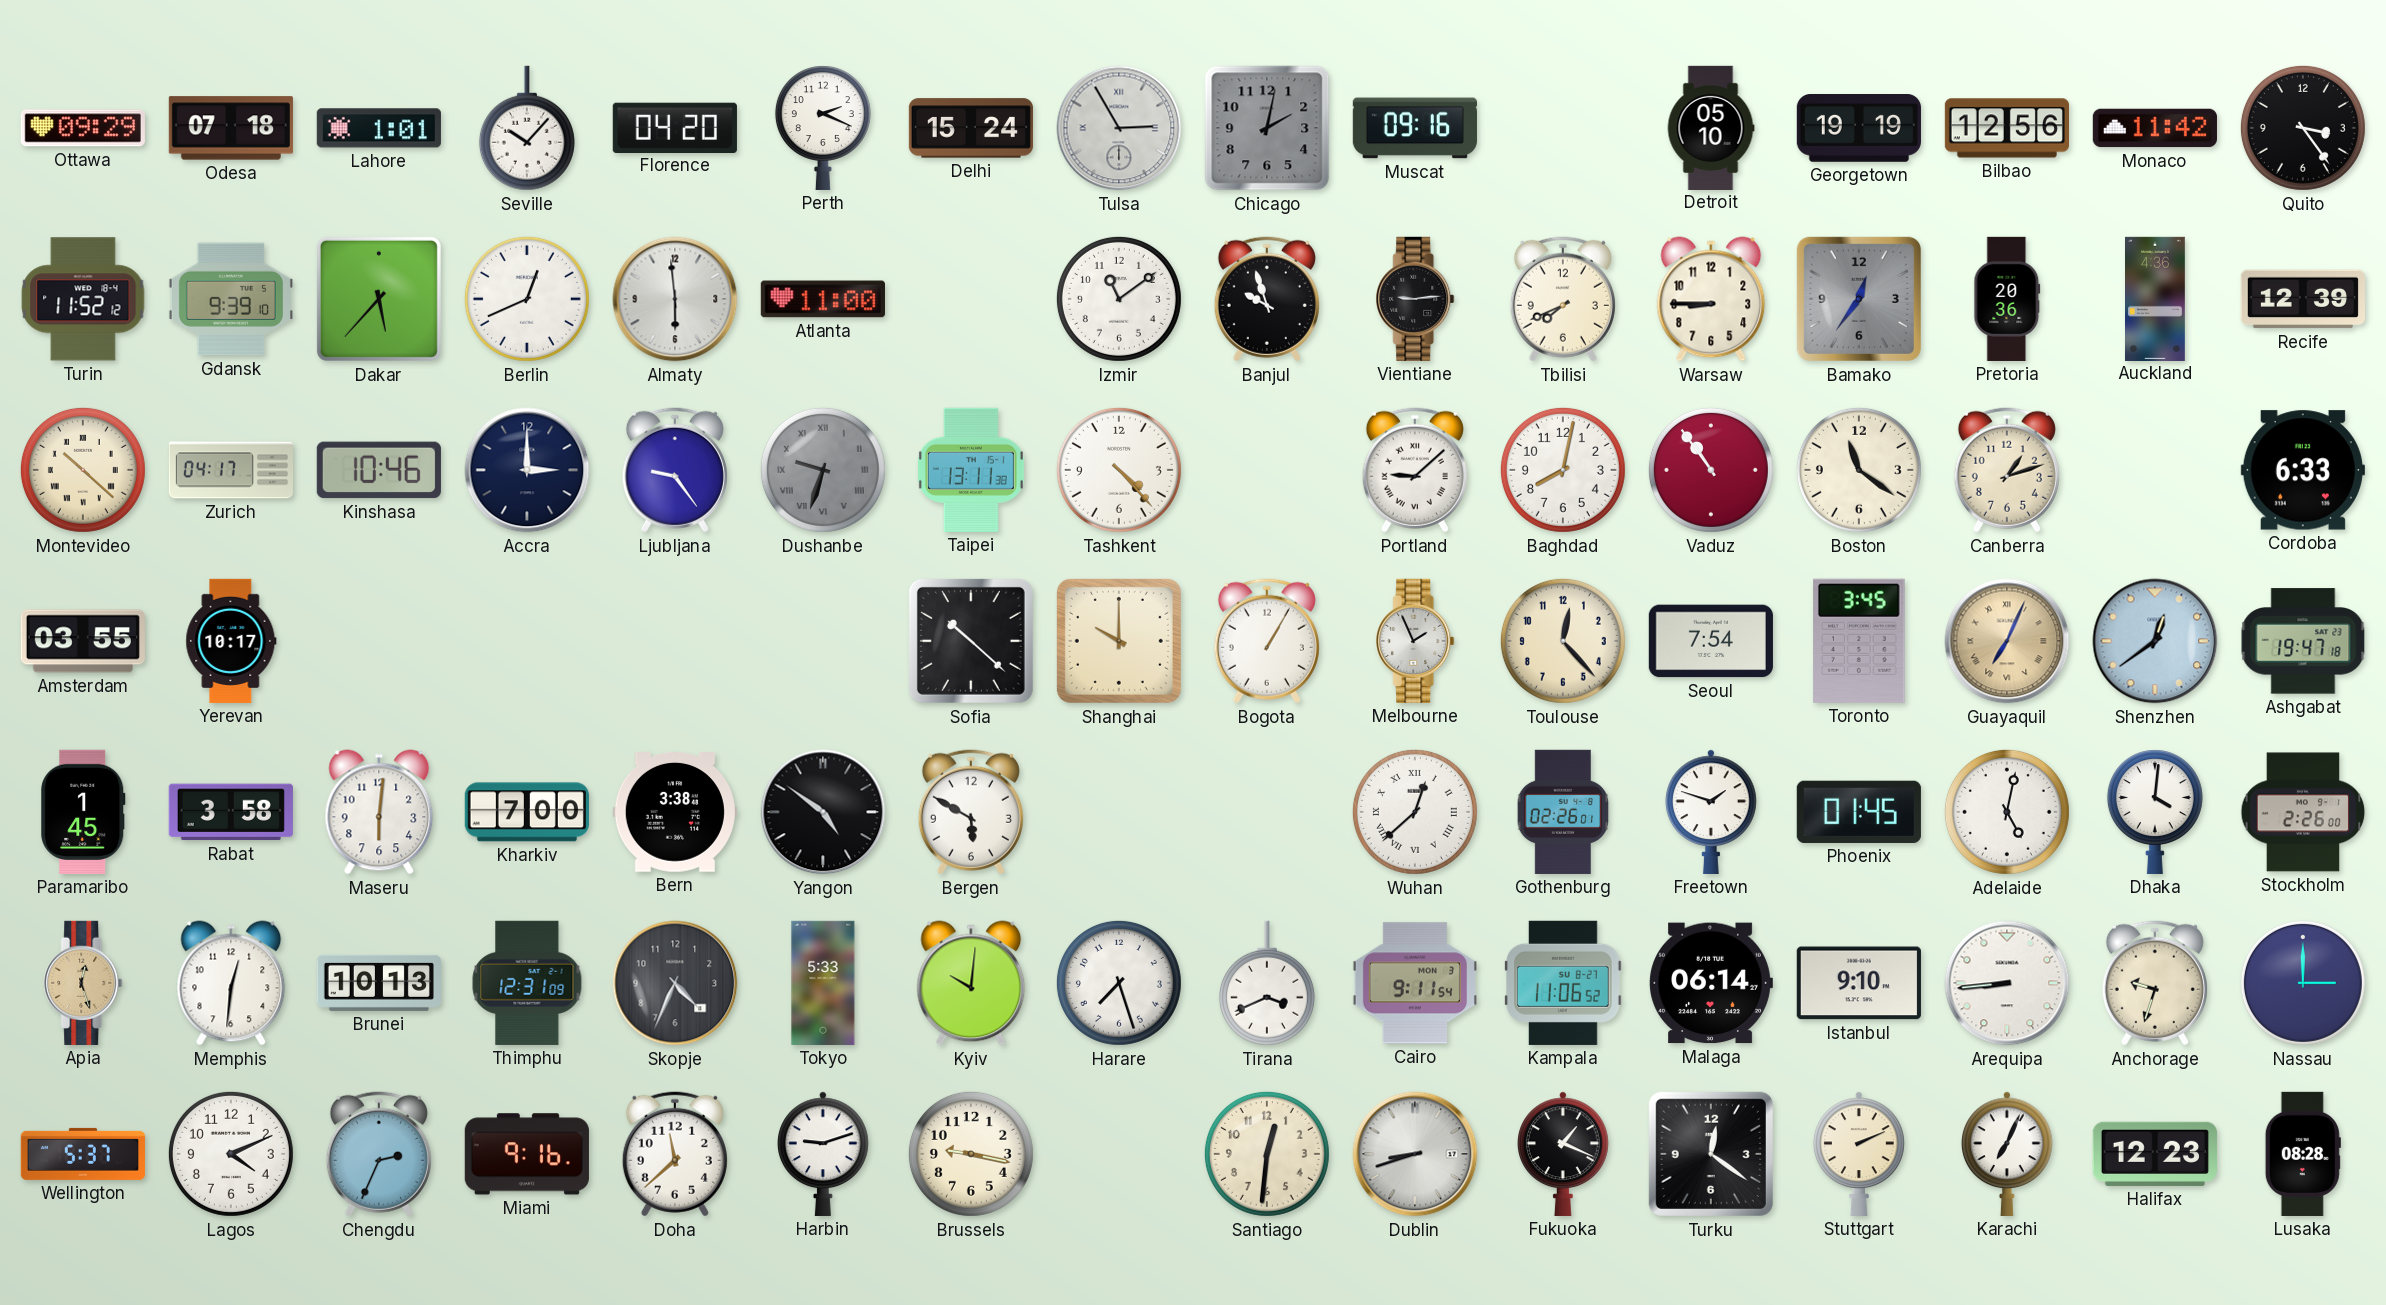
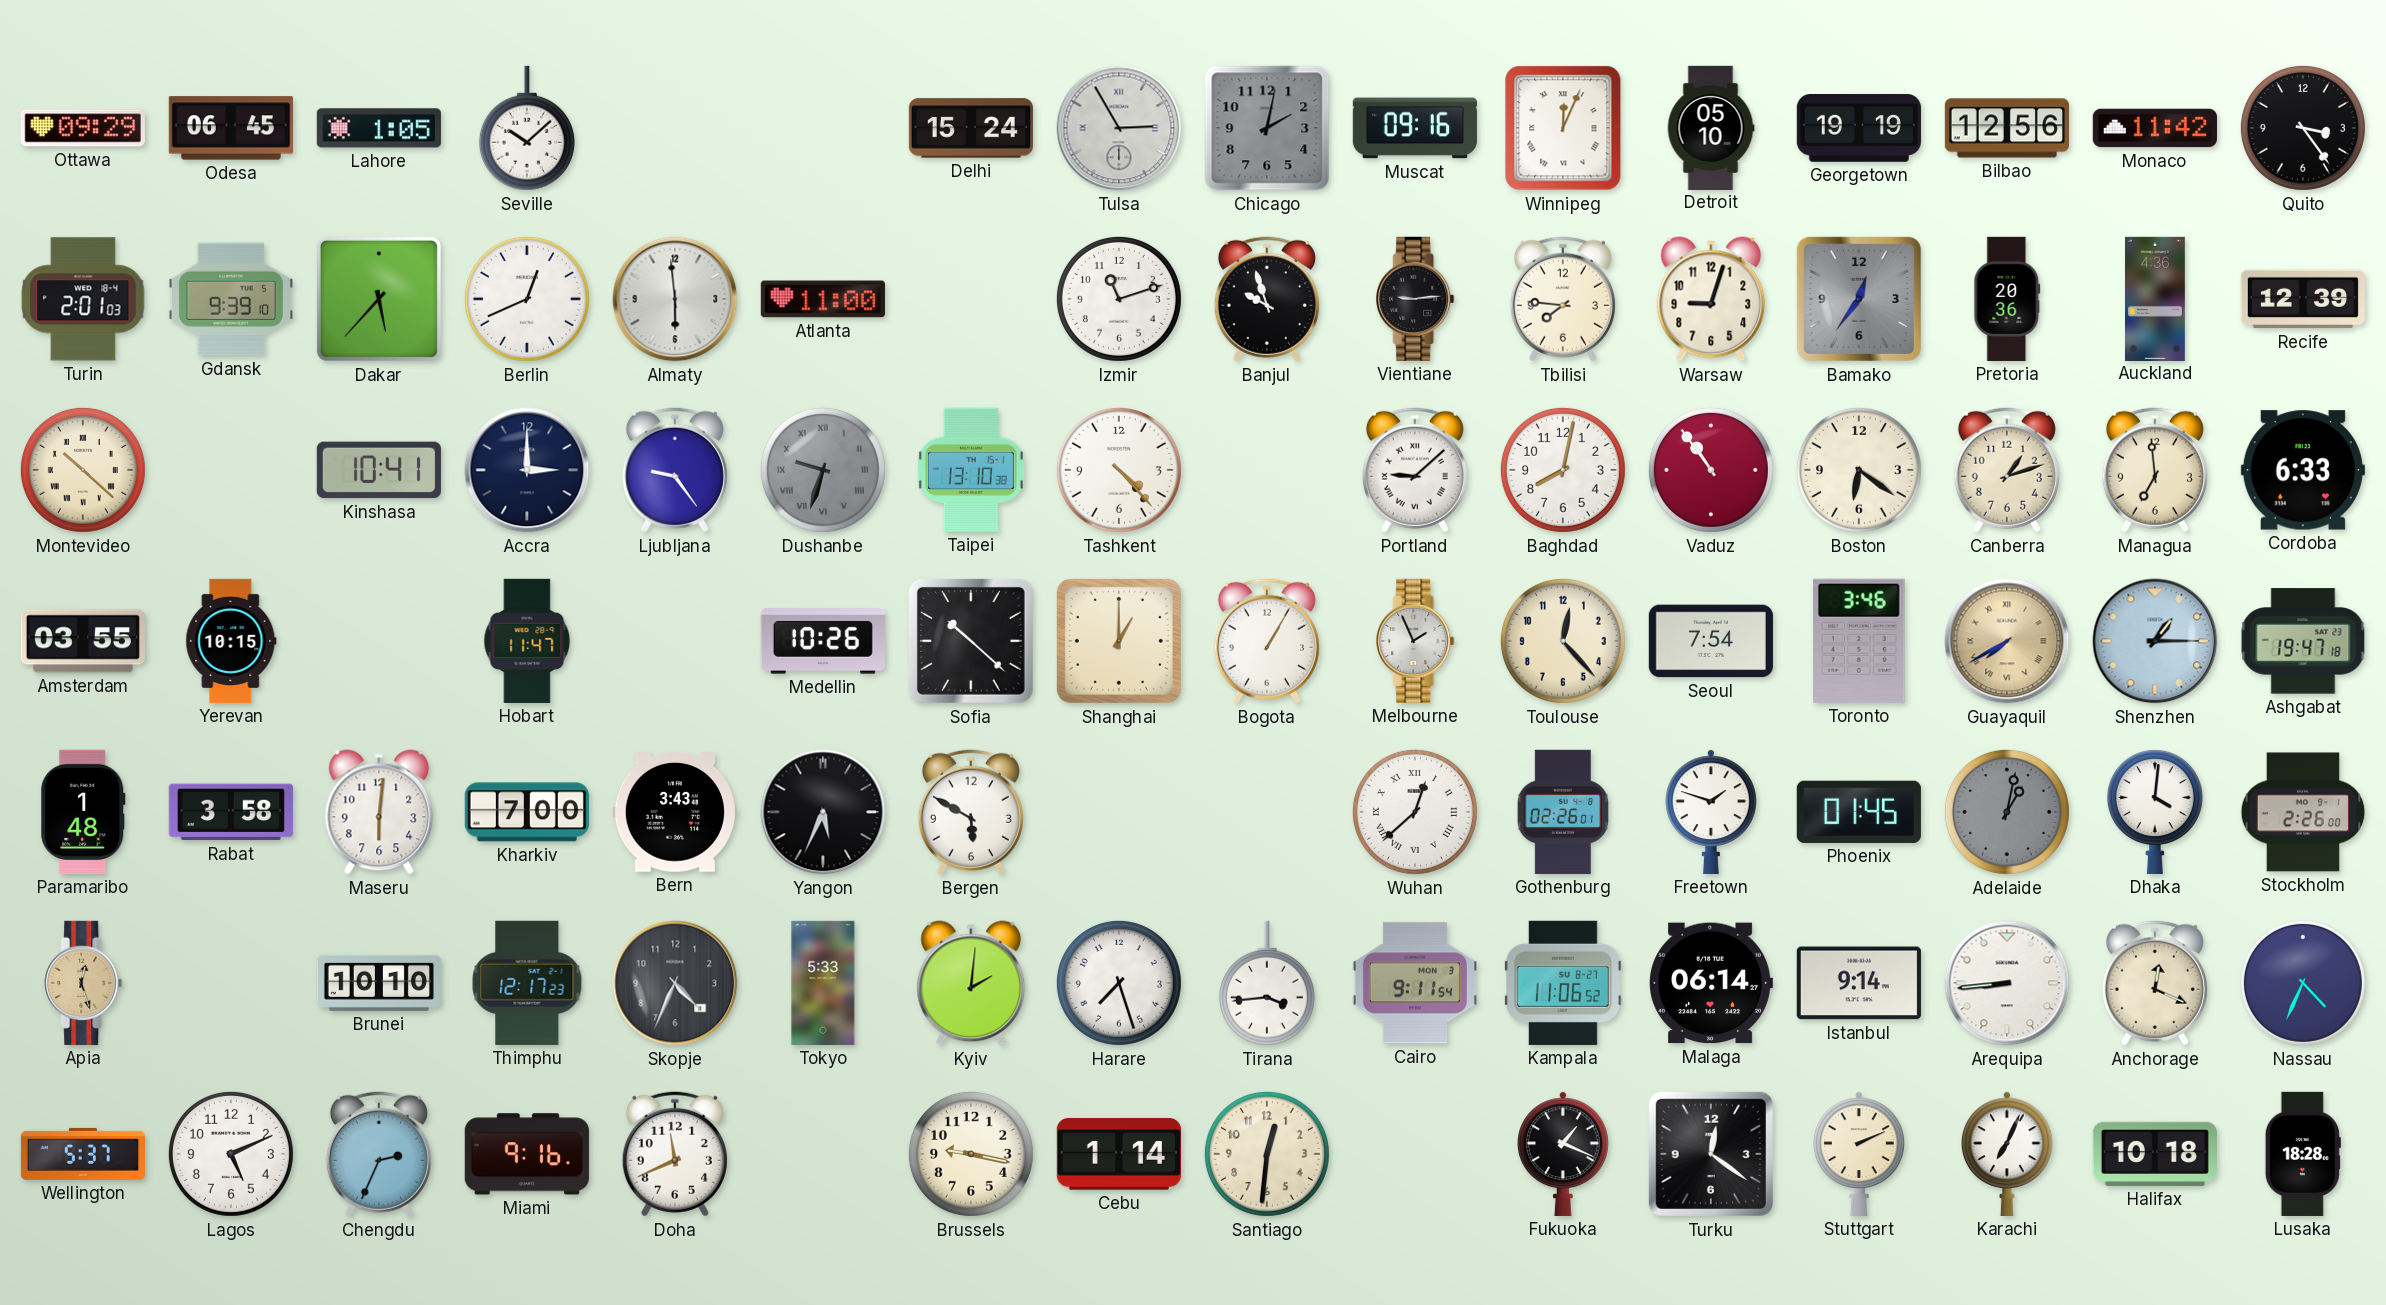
Odesa: 07:18 -> 06:45 (231, 128)
Lahore: 1:01 -> 1:05 (379, 128)
Seville: 10:07 -> 10:08 (527, 128)
Florence: 04:20 -> none (675, 127)
Perth: 2:19 -> none (823, 128)
Winnipeg: none -> 12:04 (1563, 128)
Turin: 11:52 -> 2:01 (83, 299)
Izmir: 11:09 -> 11:12 (1119, 299)
Tbilisi: 7:41 -> 7:46 (1563, 299)
Warsaw: 8:45 -> 9:03 (1711, 299)
Zurich: 04:17 -> none (230, 470)
Kinshasa: 10:46 -> 10:41 (379, 470)
Taipei: 13:11 -> 13:10 (971, 470)
Boston: 11:21 -> 6:21 (1859, 470)
Managua: none -> 6:59 (2155, 470)
Yerevan: 10:17 -> 10:15 (231, 641)
Hobart: none -> 11:47 (527, 641)
Medellin: none -> 10:26 (823, 641)
Shanghai: 10:00 -> 1:00 (1119, 641)
Toronto: 3:45 -> 3:46 (1860, 641)
Guayaquil: 7:04 -> 7:40 (2007, 641)
Shenzhen: 12:39 -> 1:15 (2155, 641)
Paramaribo: 1:45 -> 1:48 (83, 812)
Bern: 3:38 -> 3:43 (675, 813)
Yangon: 4:51 -> 5:34 (823, 812)
Adelaide: 5:02 -> 1:02 (2007, 812)
Adelaide dial: white -> grey (2007, 812)
Memphis: 12:31 -> none (231, 983)
Brunei: 10:13 -> 10:10 (378, 983)
Thimphu: 12:31 -> 12:17 (527, 983)
Kyiv: 10:01 -> 2:01 (971, 983)
Tirana: 3:41 -> 3:44 (1267, 983)
Istanbul: 9:10 -> 9:14 (1859, 983)
Anchorage: 9:33 -> 12:19 (2155, 983)
Nassau: 3:00 -> 4:34 (2303, 983)
Lagos: 4:11 -> 5:11 (231, 1154)
Doha: 11:38 -> 11:41 (675, 1154)
Harbin: 9:12 -> none (824, 1154)
Cebu: none -> 1:14 (1119, 1154)
Dublin: 8:42 -> none (1415, 1154)
Halifax: 12:23 -> 10:18 (2155, 1154)
Lusaka: 08:28 -> 18:28 (2303, 1154)
